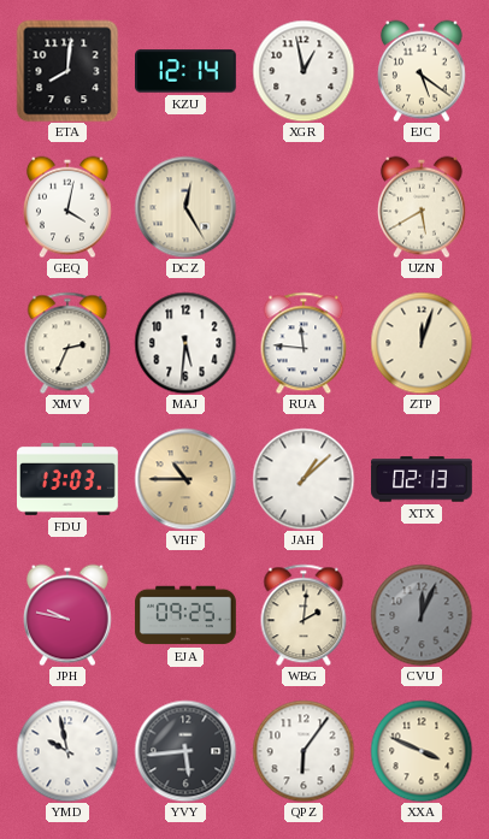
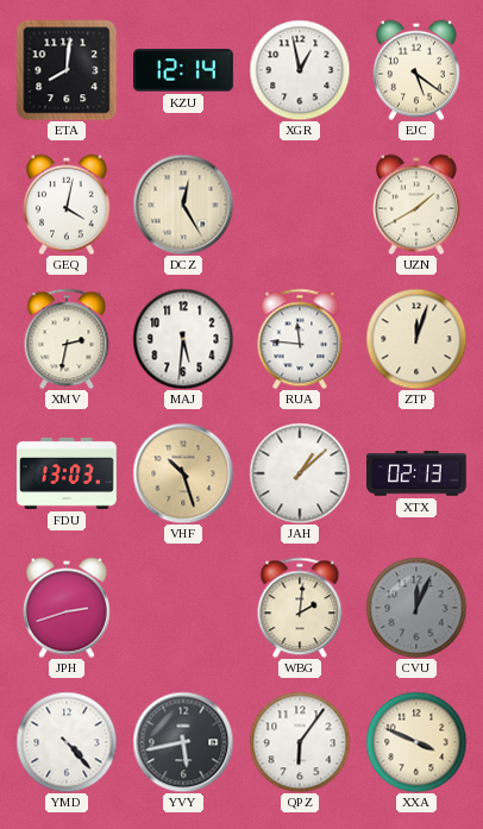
UZN: 5:40 -> 1:40 (416, 205)
XMV: 2:34 -> 2:32 (67, 339)
VHF: 10:45 -> 10:27 (183, 473)
JPH: 9:47 -> 2:42 (67, 608)
EJA: 09:25 -> none (185, 615)
YMD: 9:58 -> 4:23 (67, 742)
YVY: 5:44 -> 5:43 (183, 742)
